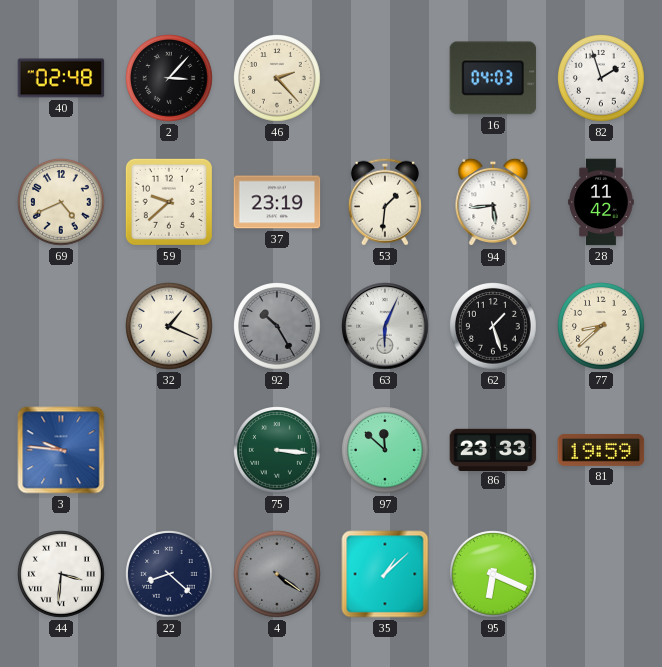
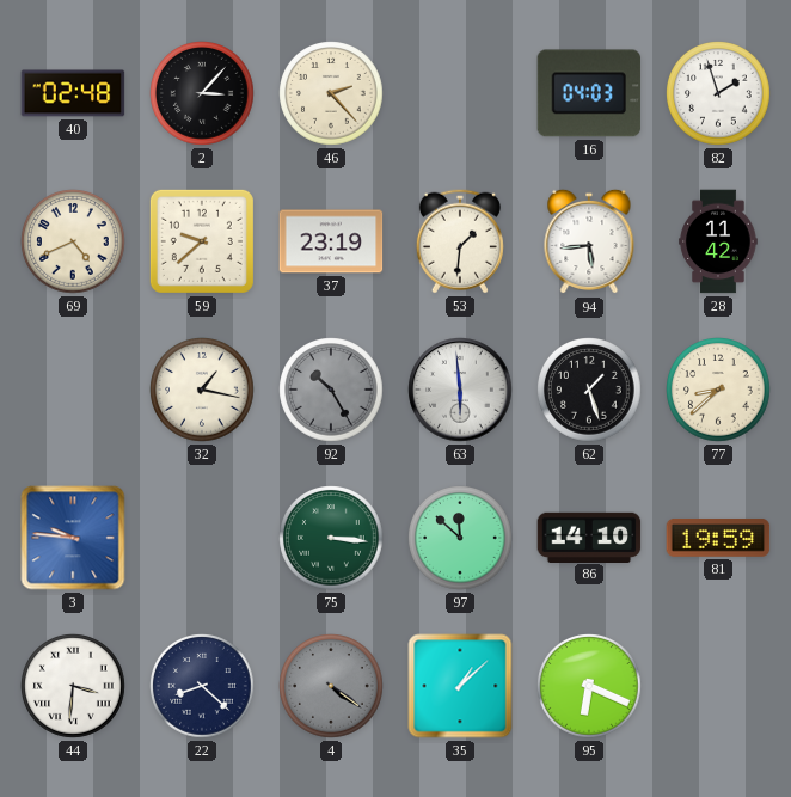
32: 1:19 -> 1:17 (202, 390)
63: 6:04 -> 5:59 (460, 390)
86: 23:33 -> 14:10 (589, 537)
